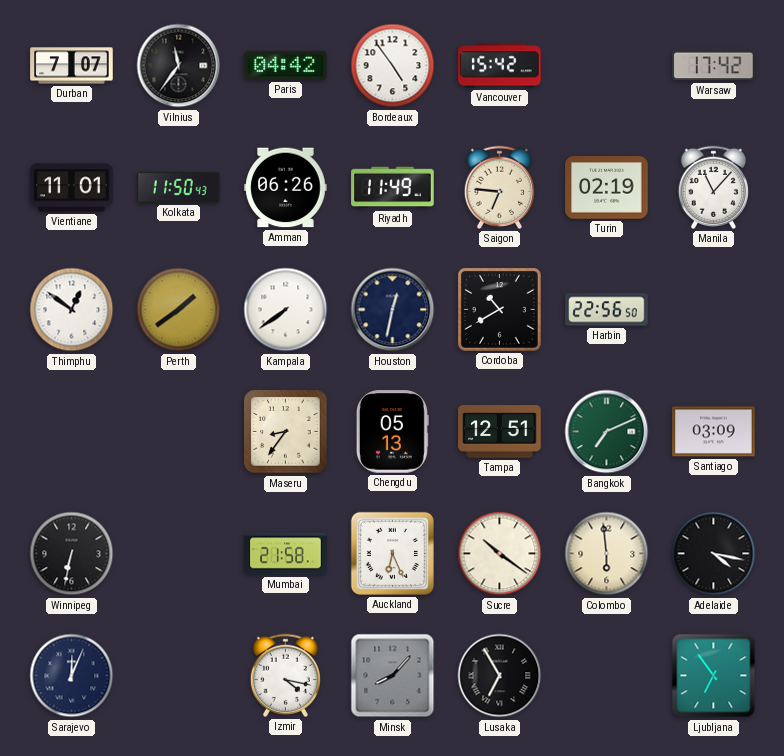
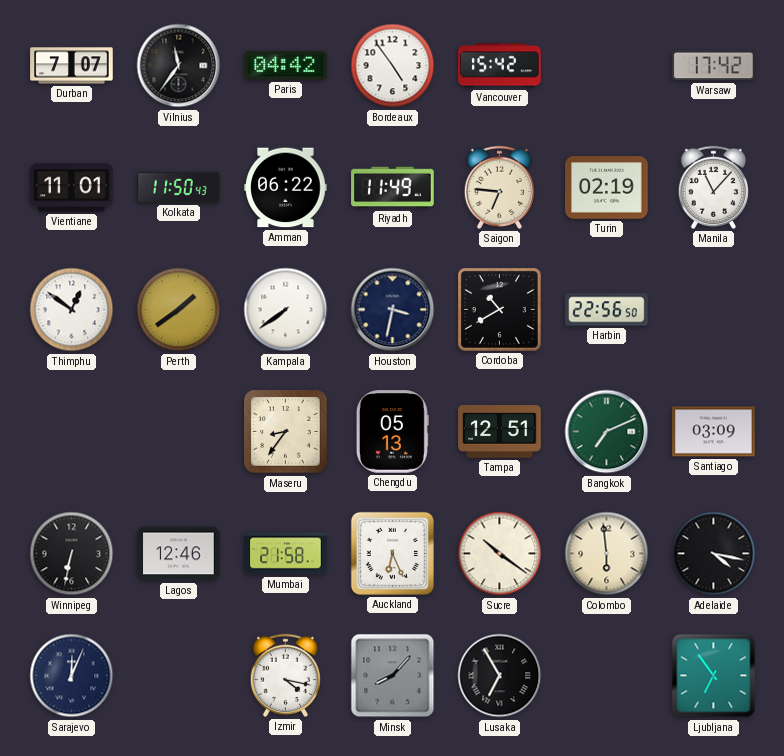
Amman: 06:26 -> 06:22 (286, 188)
Houston: 12:32 -> 3:32 (393, 310)
Lagos: none -> 12:46 (179, 554)
